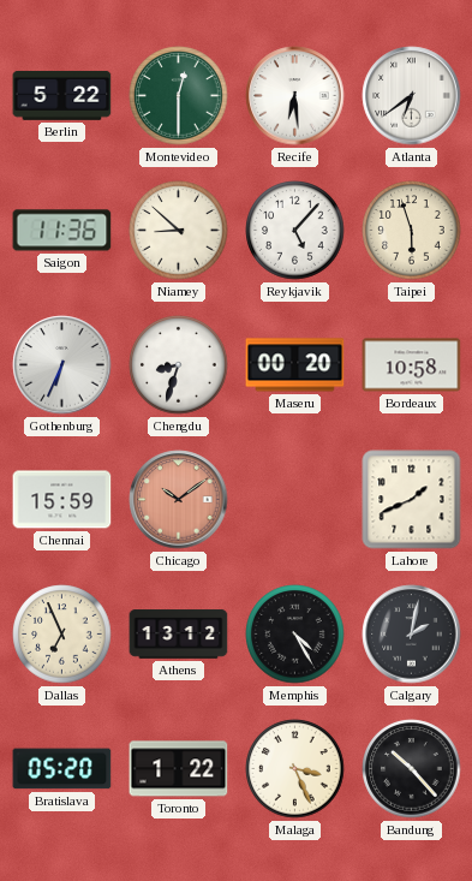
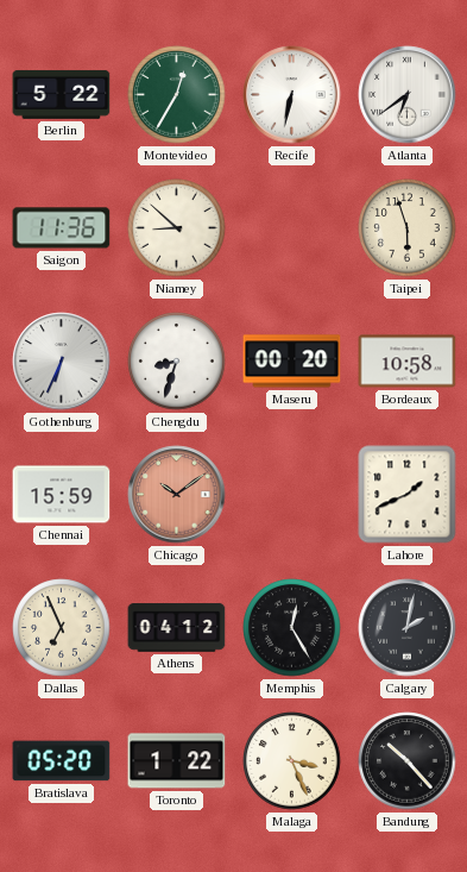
Montevideo: 12:30 -> 12:35 (177, 95)
Recife: 6:29 -> 6:32 (292, 95)
Reykjavik: 5:07 -> none (295, 231)
Athens: 13:12 -> 04:12 (177, 628)
Memphis: 4:25 -> 12:25 (292, 628)
